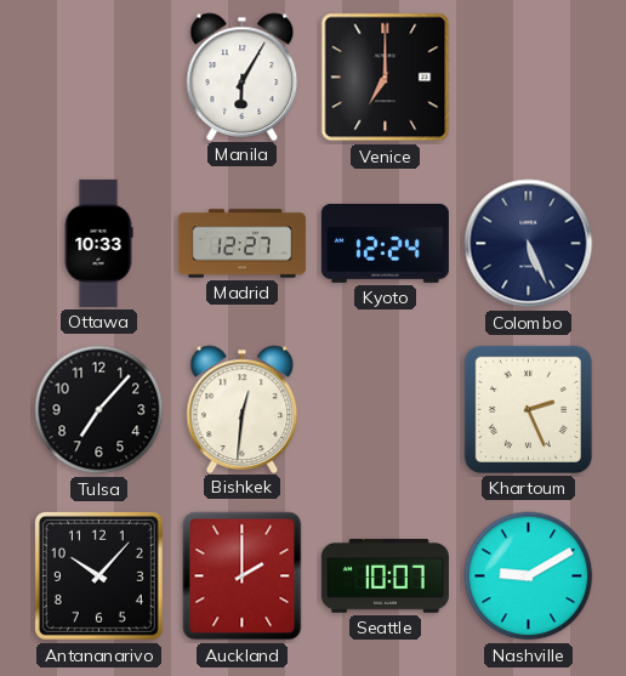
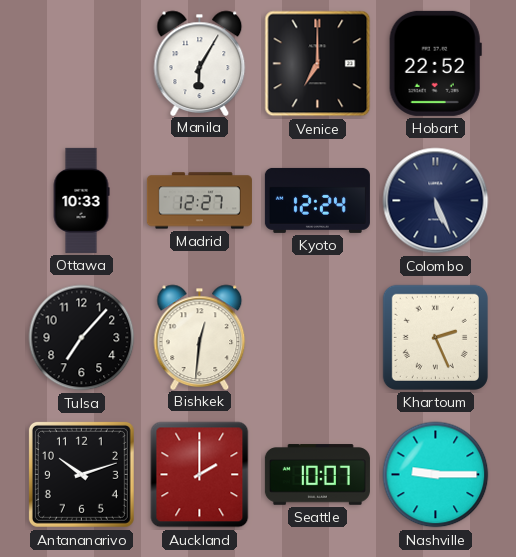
Hobart: none -> 22:52 (435, 63)
Antananarivo: 10:07 -> 10:12 (81, 474)
Nashville: 9:10 -> 9:15 (436, 475)
